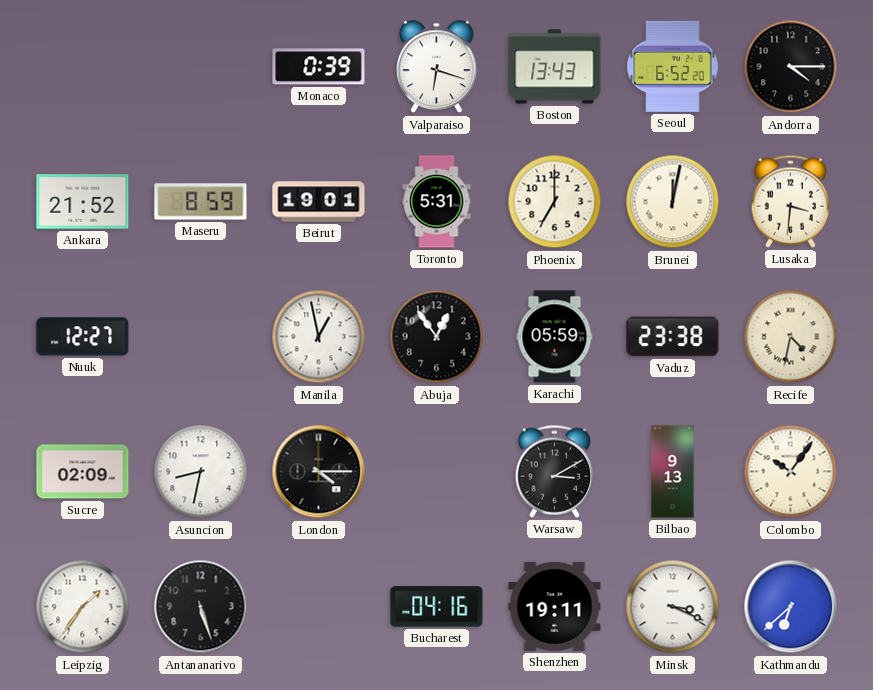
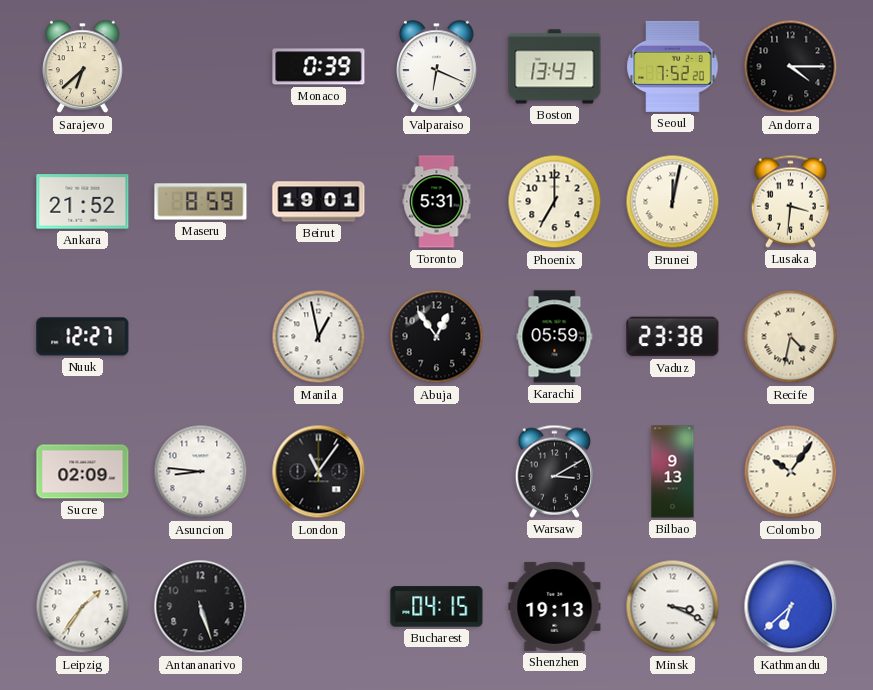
Sarajevo: none -> 6:38 (83, 67)
Valparaiso: 6:18 -> 6:19 (437, 67)
Seoul: 6:52 -> 7:52 (673, 66)
Asuncion: 8:32 -> 8:46 (201, 472)
London: 4:15 -> 11:06 (319, 472)
Bucharest: 04:16 -> 04:15 (437, 607)
Shenzhen: 19:11 -> 19:13 (555, 606)
